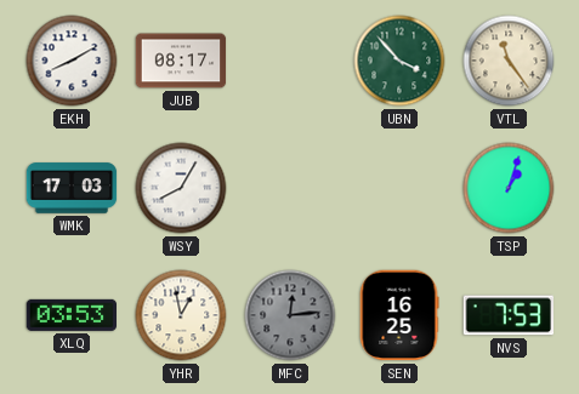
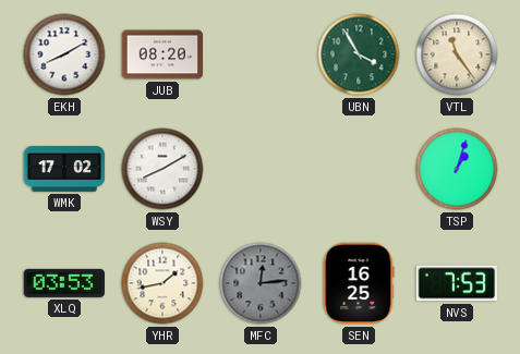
JUB: 08:17 -> 08:20 (162, 54)
UBN: 3:53 -> 3:55 (359, 54)
WMK: 17:03 -> 17:02 (64, 169)
WSY: 8:05 -> 8:10 (162, 169)
YHR: 12:58 -> 1:43 (162, 283)
